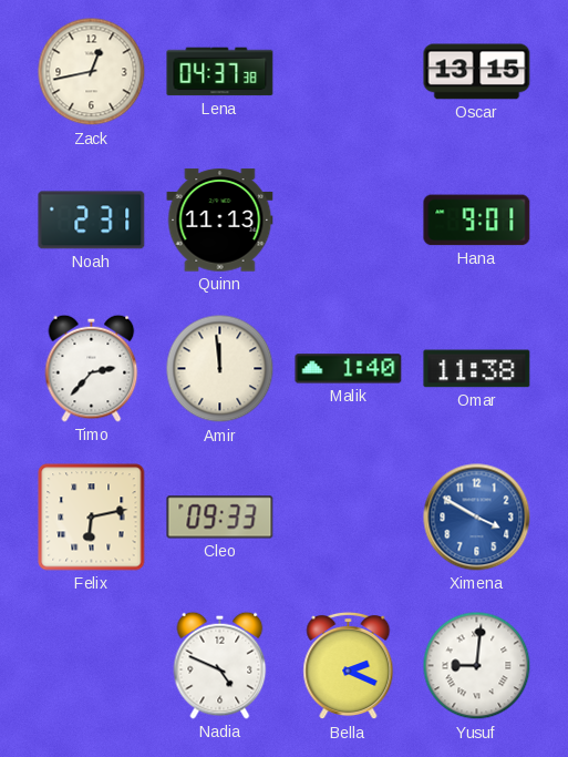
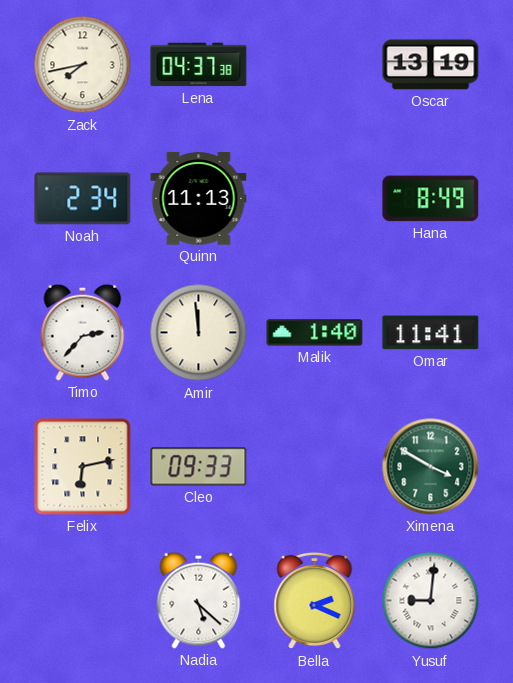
Zack: 12:43 -> 7:43 (83, 65)
Oscar: 13:15 -> 13:19 (431, 65)
Noah: 2:31 -> 2:34 (83, 199)
Hana: 9:01 -> 8:49 (431, 199)
Omar: 11:38 -> 11:41 (431, 333)
Ximena dial: blue -> green (431, 467)
Nadia: 4:49 -> 5:22 (199, 600)
